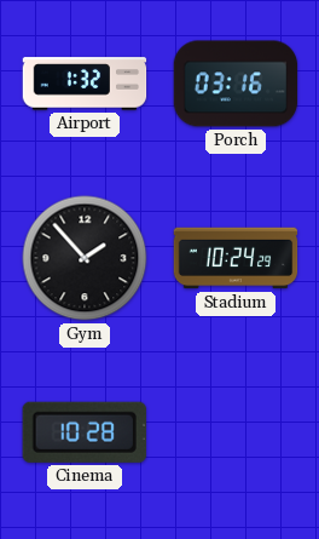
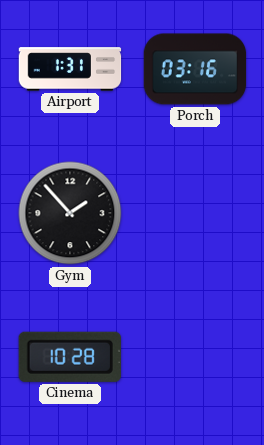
Airport: 1:32 -> 1:31 (70, 69)
Stadium: 10:24 -> none (236, 258)
